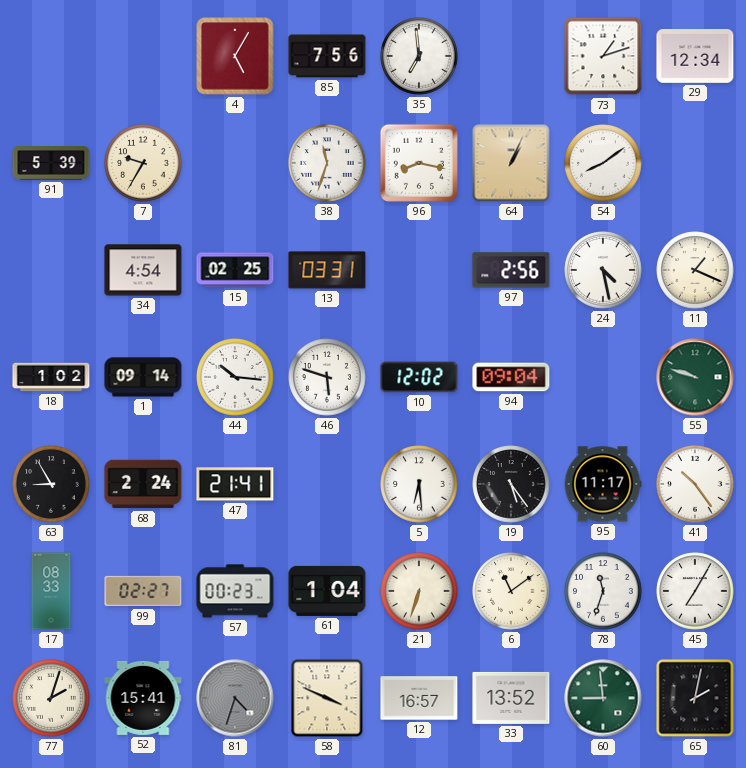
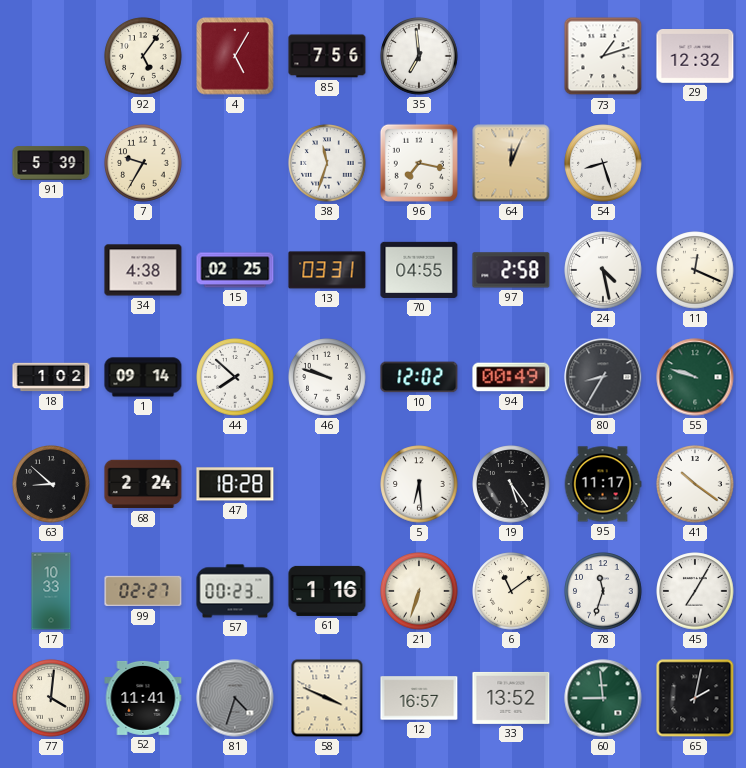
92: none -> 5:06 (143, 56)
29: 12:34 -> 12:32 (695, 57)
96: 8:17 -> 7:17 (419, 163)
64: 1:04 -> 12:04 (511, 163)
54: 8:09 -> 8:27 (603, 163)
34: 4:54 -> 4:38 (143, 270)
70: none -> 04:55 (419, 270)
97: 2:56 -> 2:58 (511, 270)
11: 1:19 -> 12:19 (695, 270)
44: 10:16 -> 7:52 (235, 377)
46: 5:48 -> 9:48 (327, 377)
94: 09:04 -> 00:49 (511, 377)
80: none -> 8:35 (603, 377)
63: 8:55 -> 8:52 (51, 484)
47: 21:41 -> 18:28 (235, 484)
41: 10:24 -> 10:21 (695, 484)
17: 08:33 -> 10:33 (51, 591)
61: 1:04 -> 1:16 (327, 591)
77: 2:03 -> 4:01 (51, 698)
52: 15:41 -> 11:41 (143, 698)
